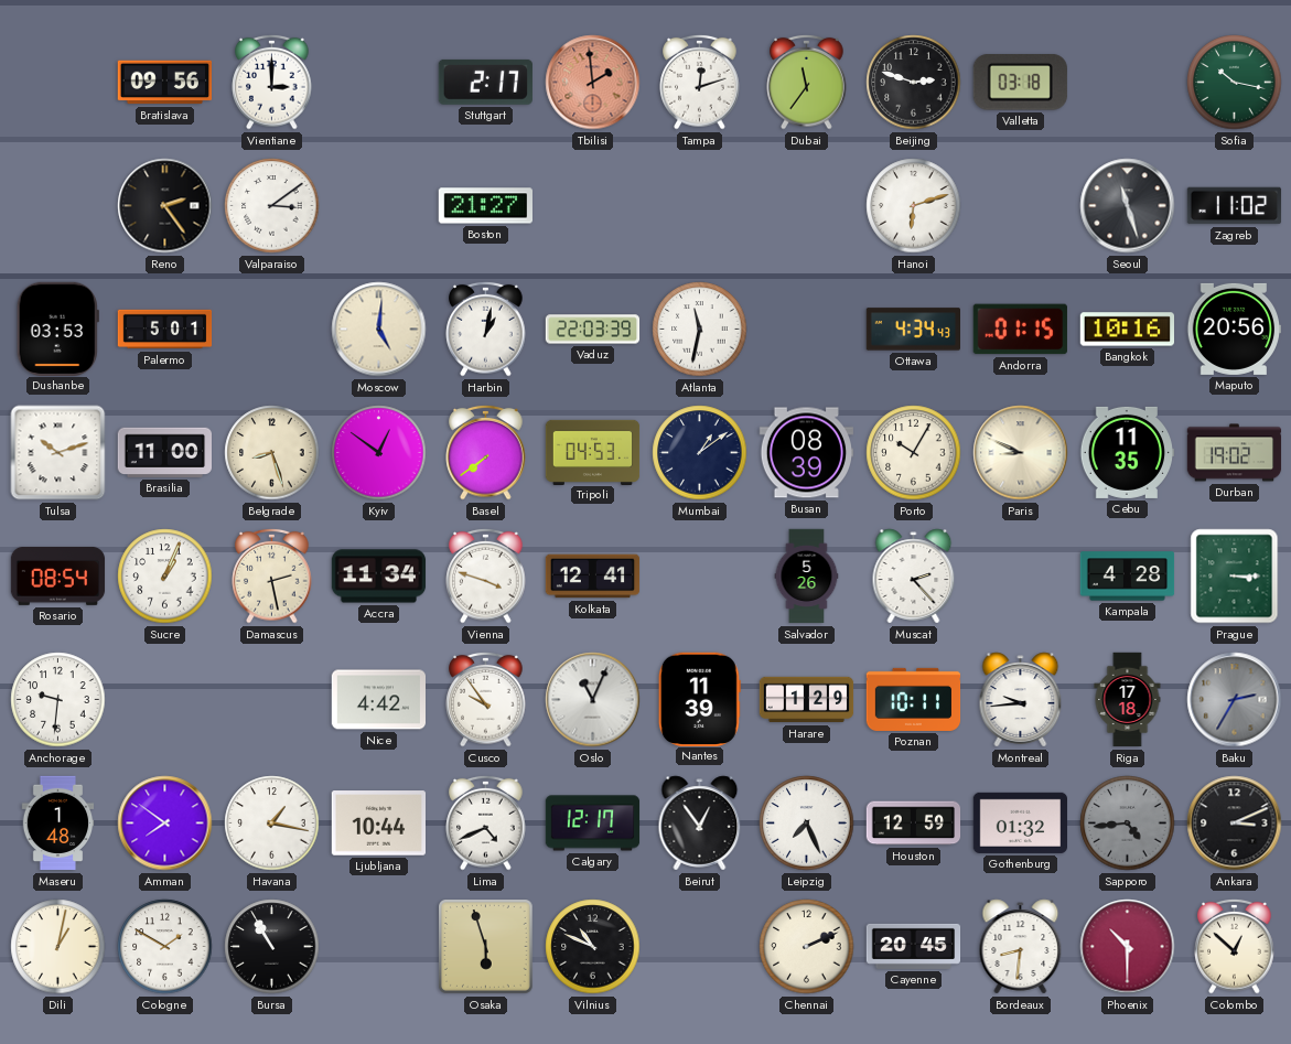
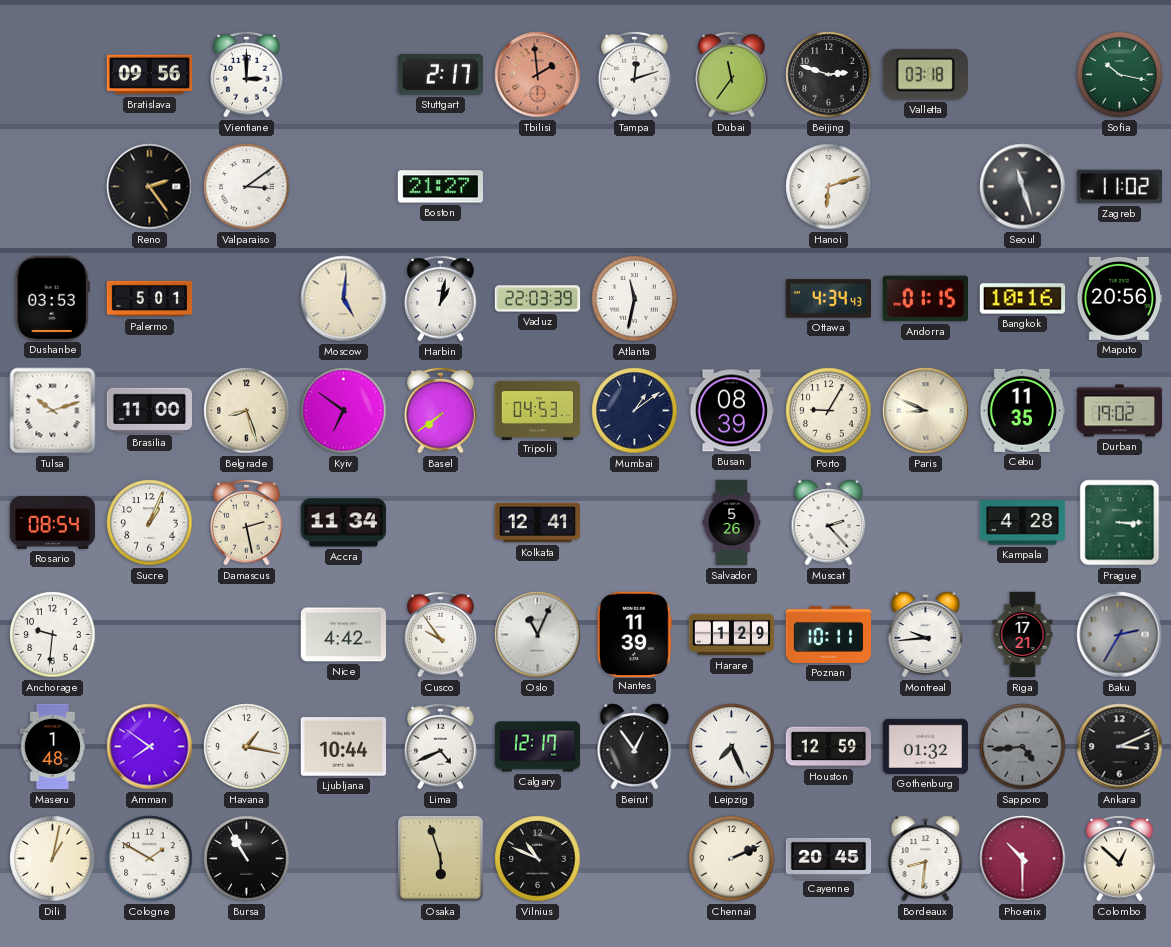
Kyiv: 12:51 -> 6:51 (344, 411)
Porto: 10:05 -> 9:05 (829, 411)
Vienna: 3:48 -> none (486, 575)
Riga: 17:18 -> 17:21 (1023, 635)
